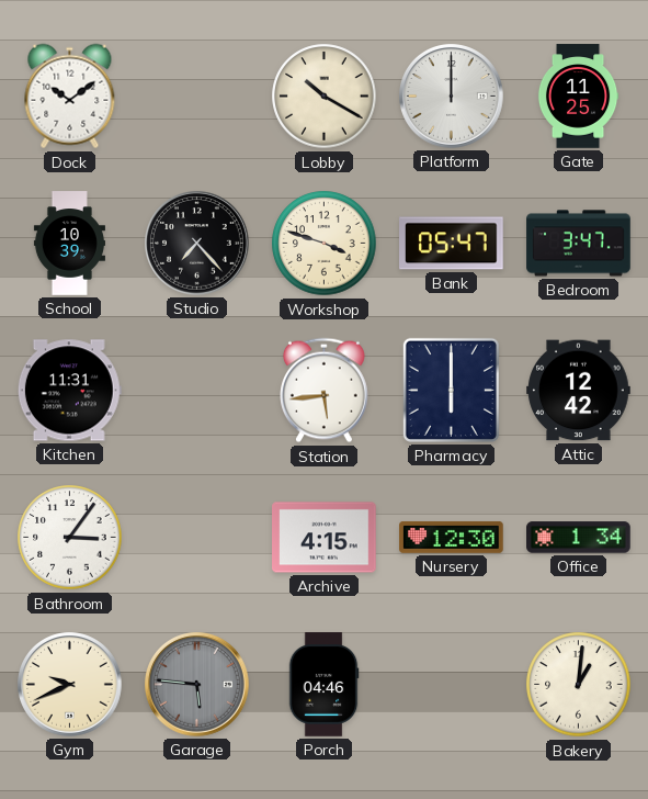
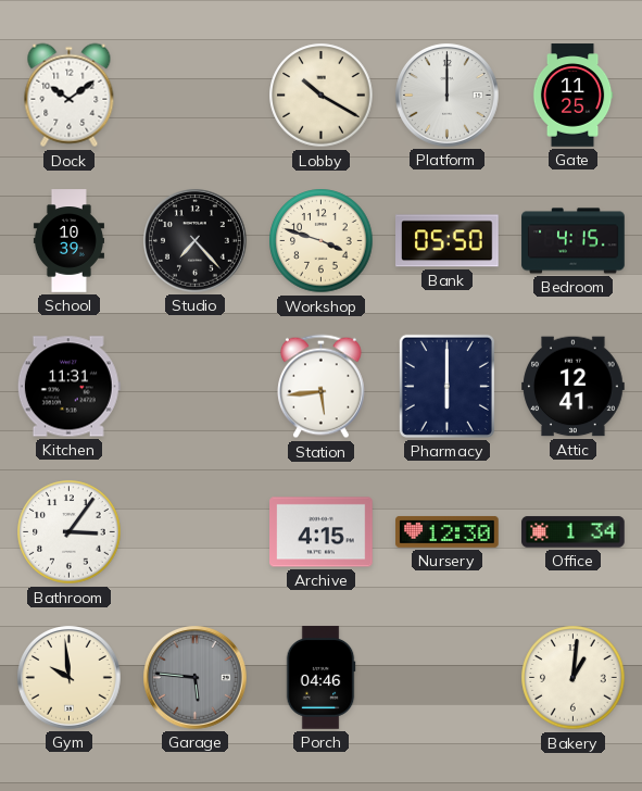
Bank: 05:47 -> 05:50 (448, 241)
Bedroom: 3:47 -> 4:15 (574, 241)
Attic: 12:42 -> 12:41 (574, 387)
Gym: 9:41 -> 9:59 (70, 678)
